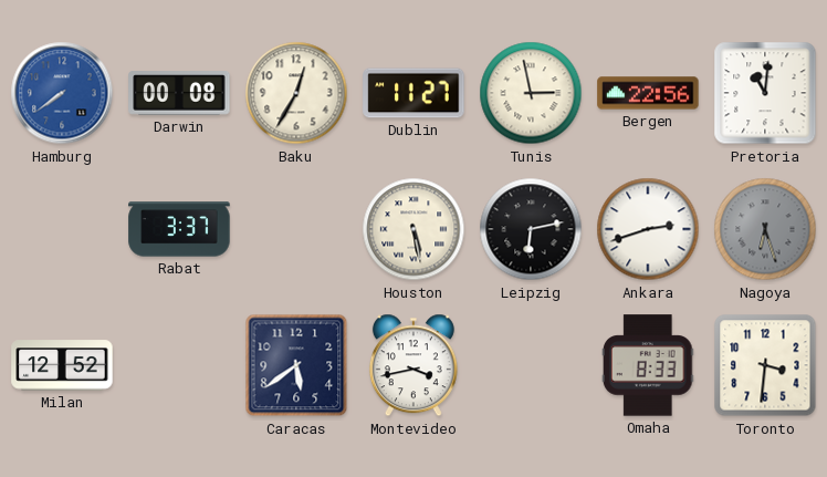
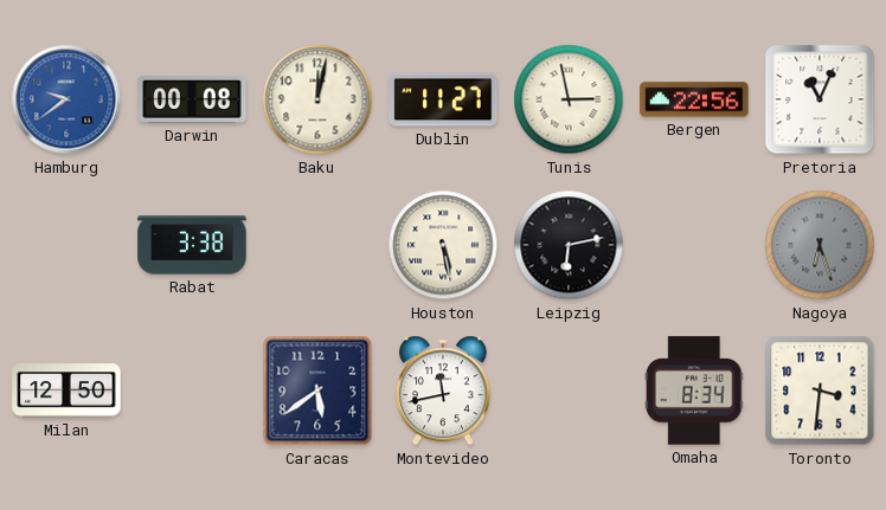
Hamburg: 7:39 -> 9:39 (66, 99)
Baku: 12:35 -> 12:02 (317, 99)
Pretoria: 11:01 -> 11:04 (820, 99)
Rabat: 3:37 -> 3:38 (192, 245)
Ankara: 2:42 -> none (648, 229)
Milan: 12:52 -> 12:50 (66, 390)
Montevideo: 3:43 -> 11:43 (443, 390)
Omaha: 8:33 -> 8:34 (694, 390)
